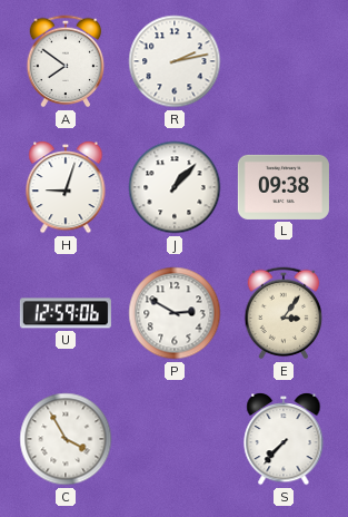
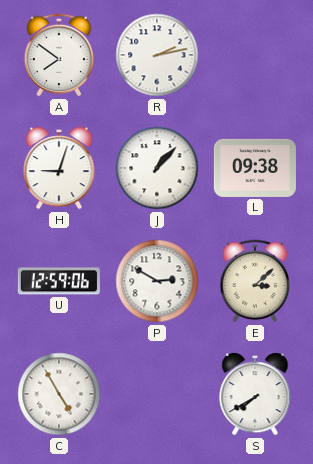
E: 3:06 -> 3:08 (255, 281)
C: 3:55 -> 4:55 (59, 394)
S: 7:37 -> 7:40 (255, 394)
